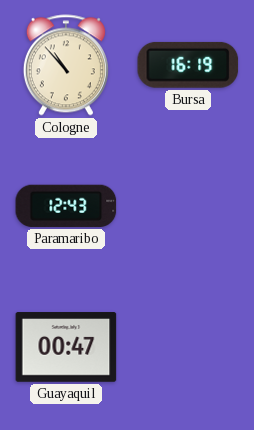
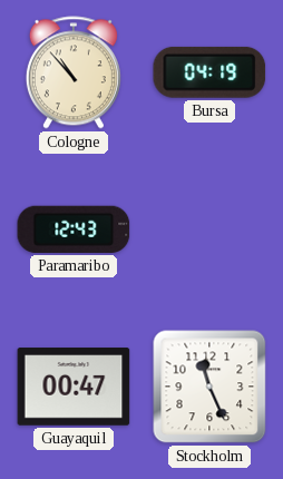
Bursa: 16:19 -> 04:19 (209, 72)
Stockholm: none -> 11:26 (209, 387)
